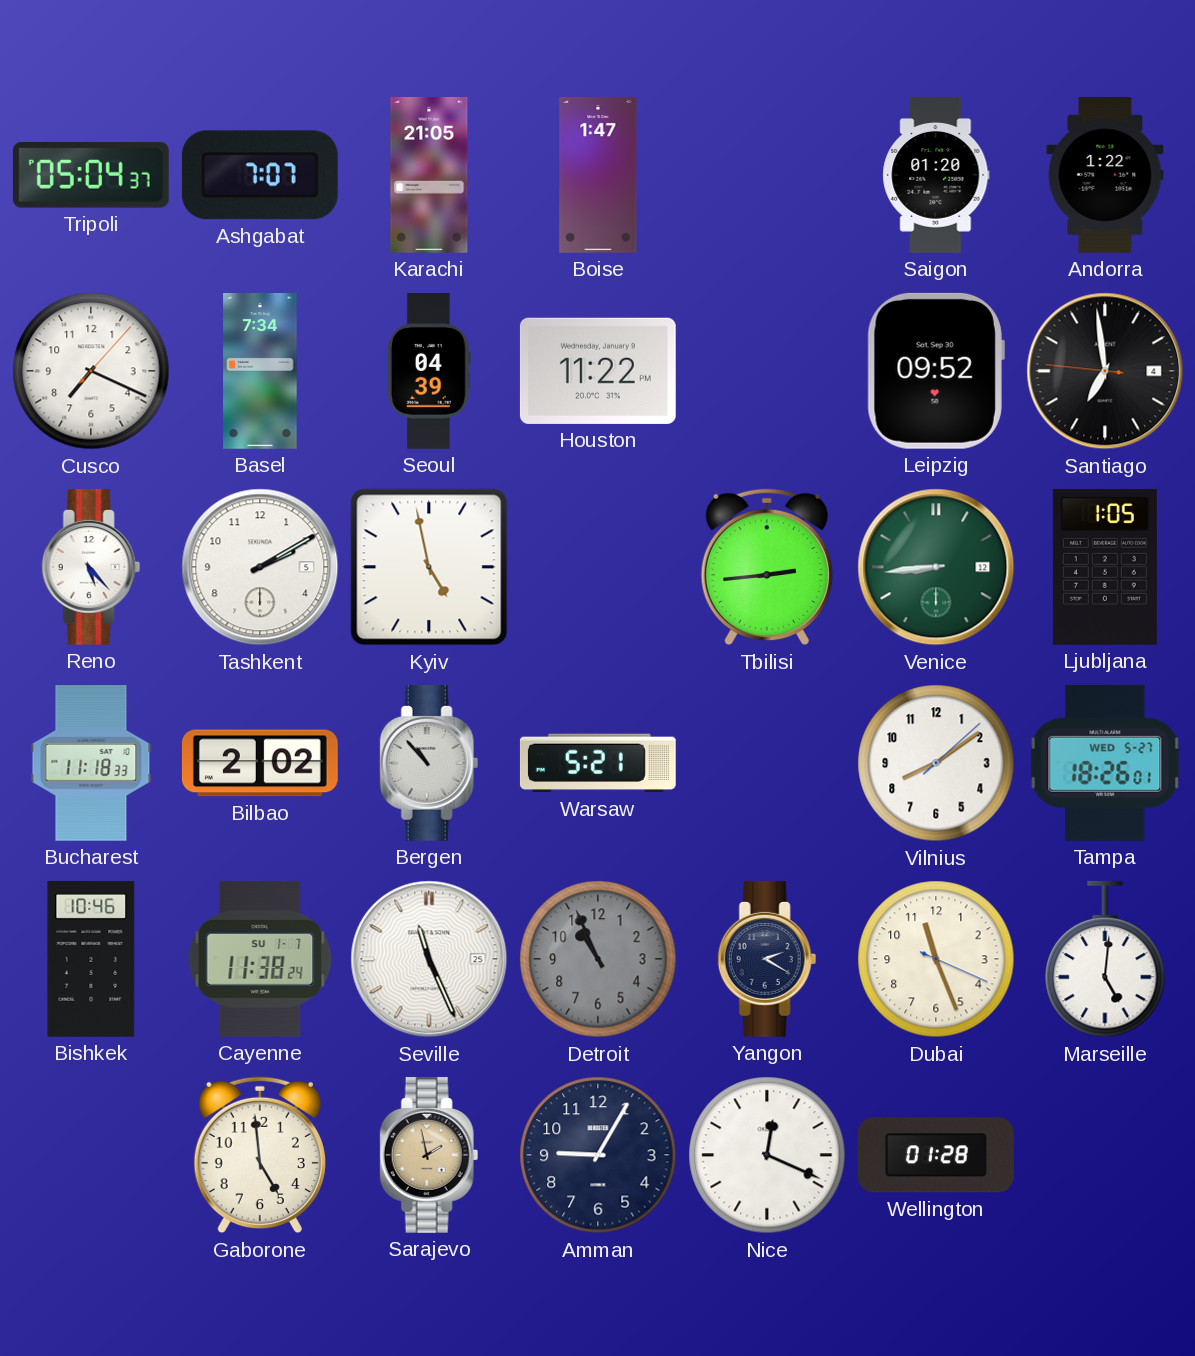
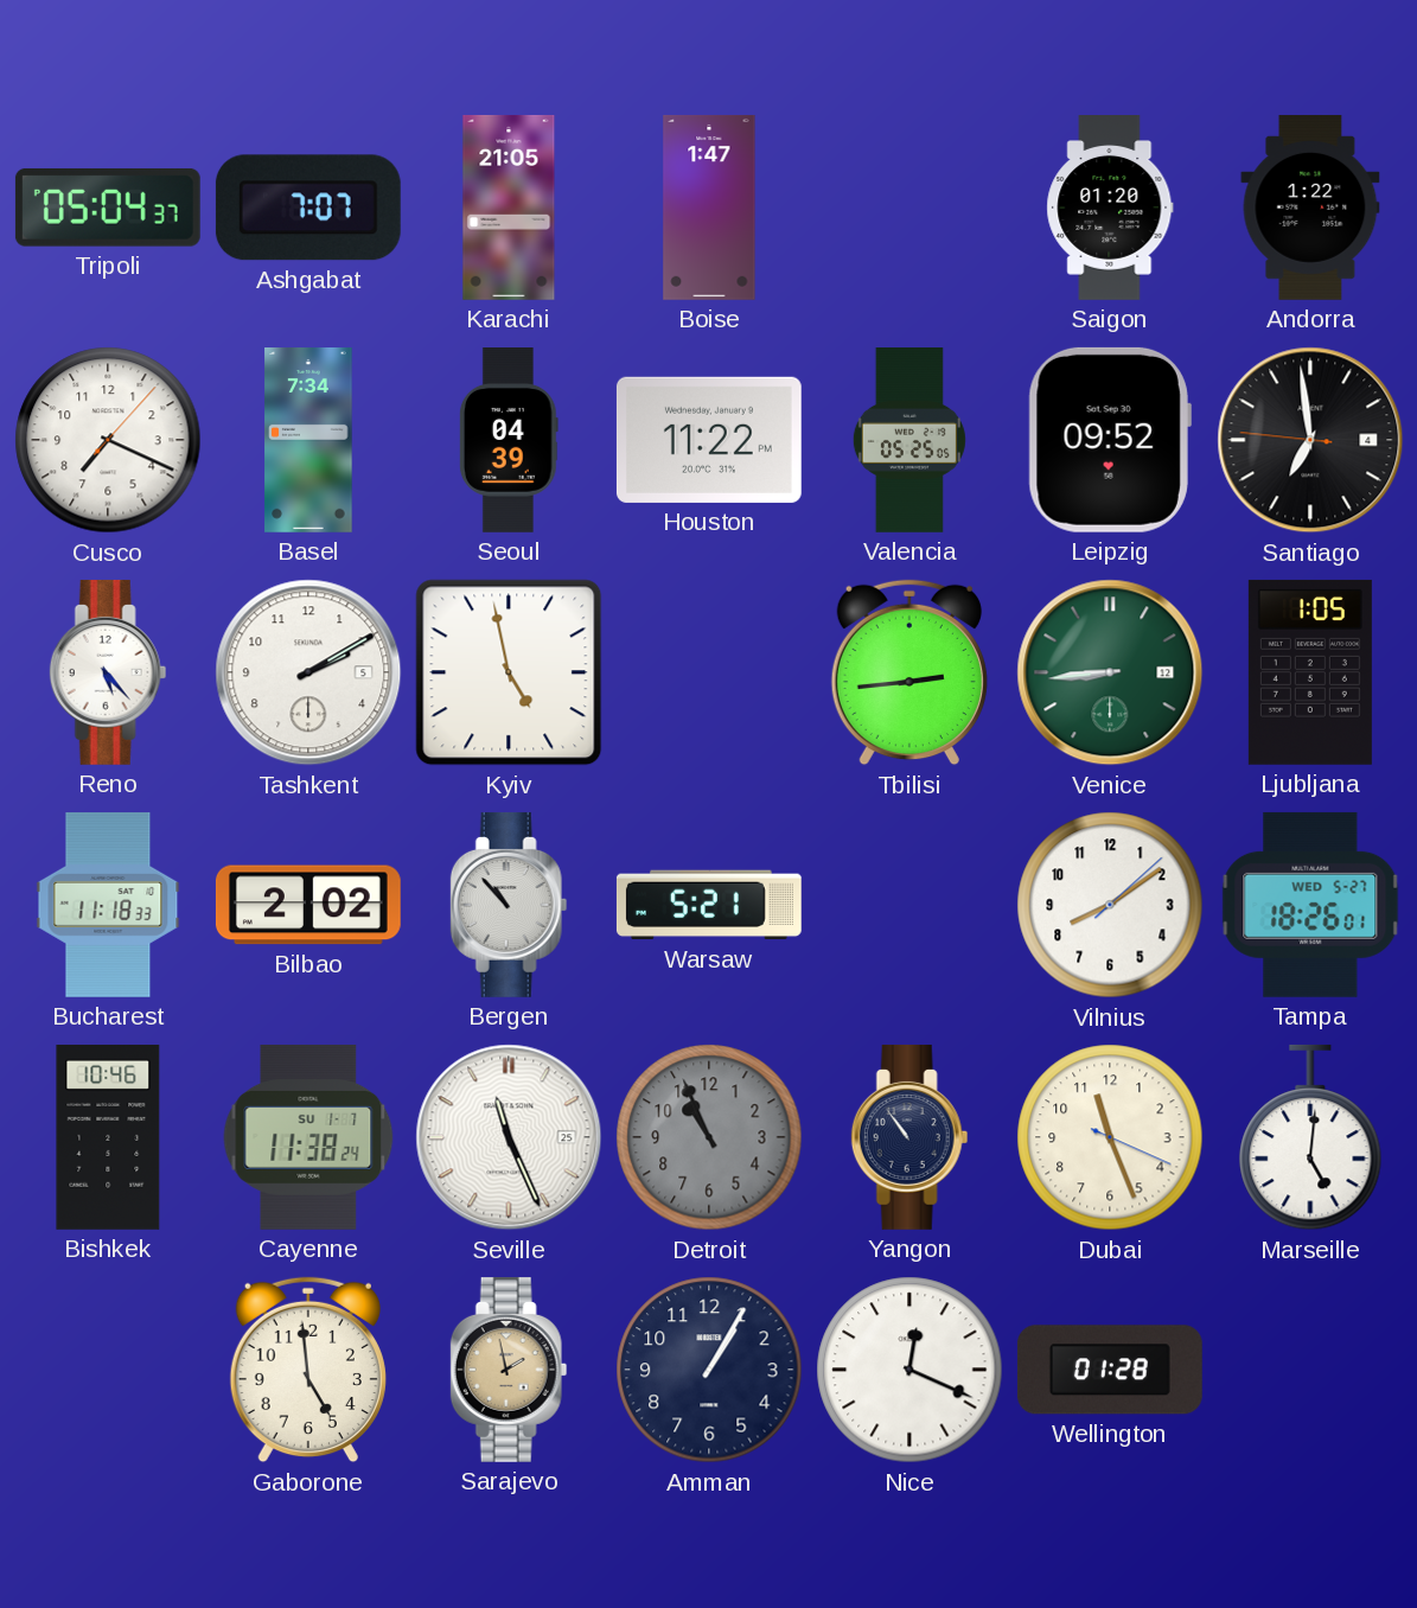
Valencia: none -> 05:25 (909, 441)
Yangon: 2:20 -> 10:54 (909, 1137)
Amman: 9:05 -> 1:05 (709, 1370)
